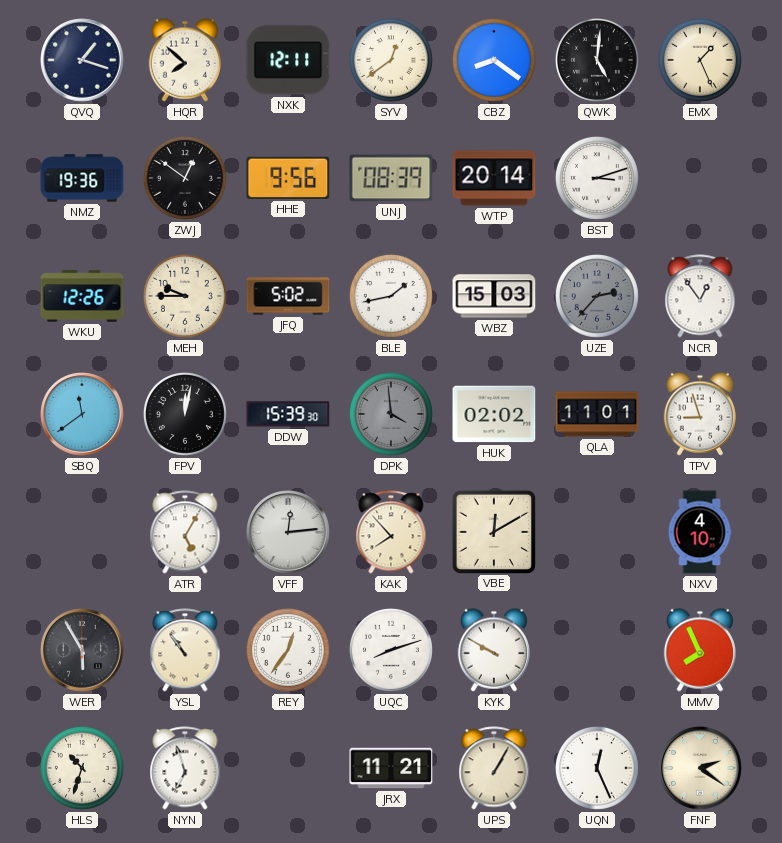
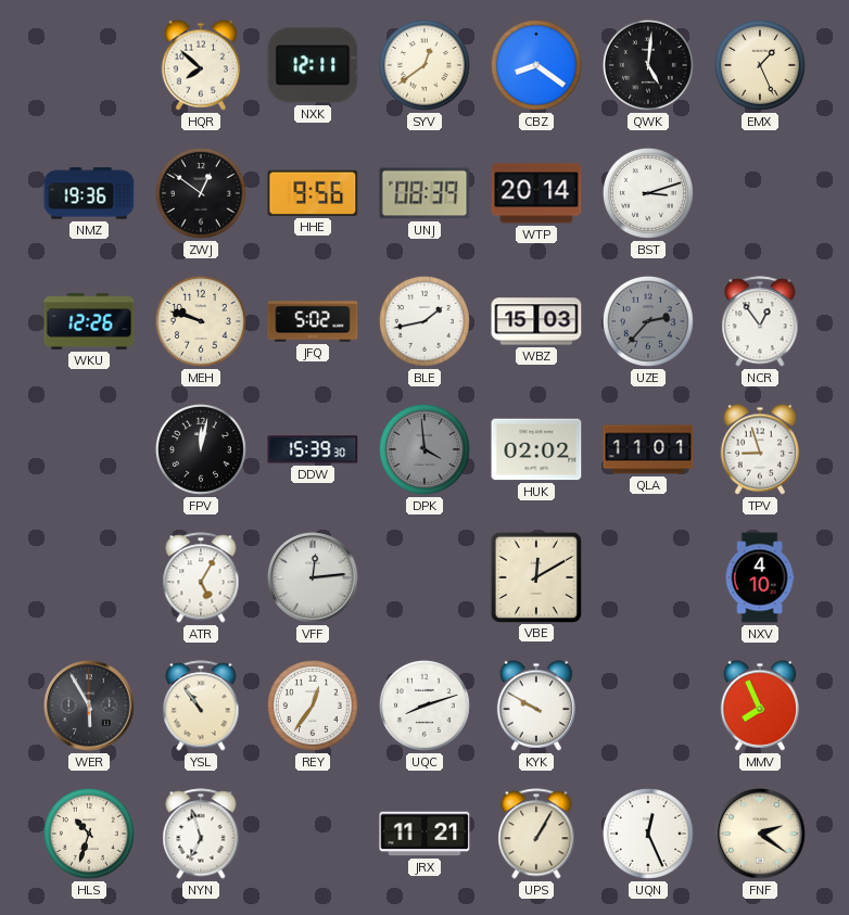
QVQ: 1:18 -> none (82, 60)
MEH: 9:45 -> 9:48 (201, 321)
SBQ: 11:39 -> none (82, 414)
KAK: 7:53 -> none (391, 532)
